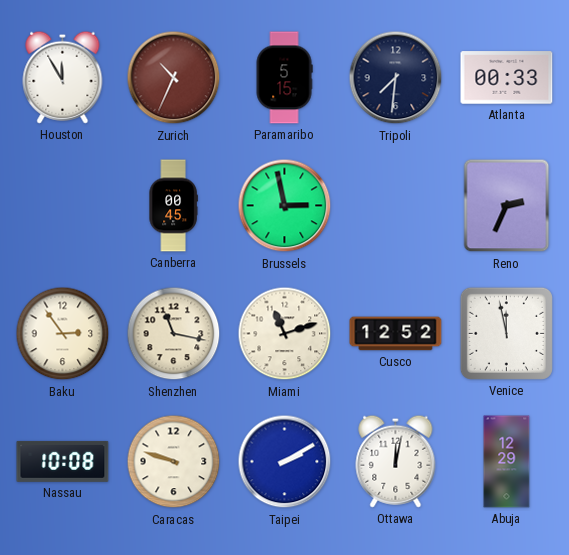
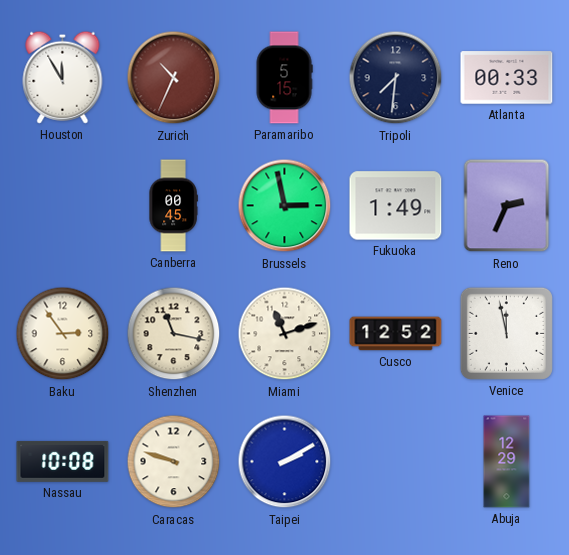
Fukuoka: none -> 1:49 (396, 206)
Ottawa: 12:02 -> none (396, 461)
